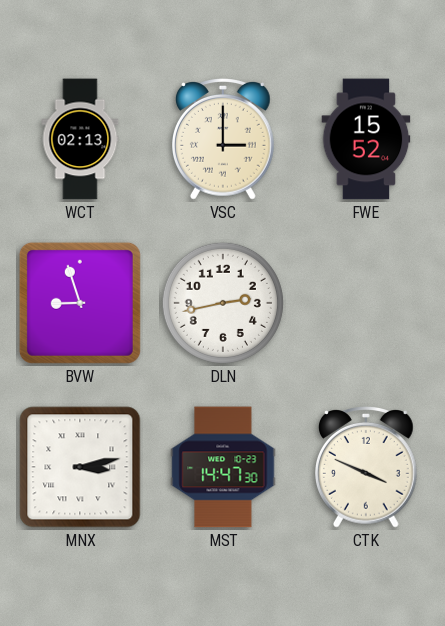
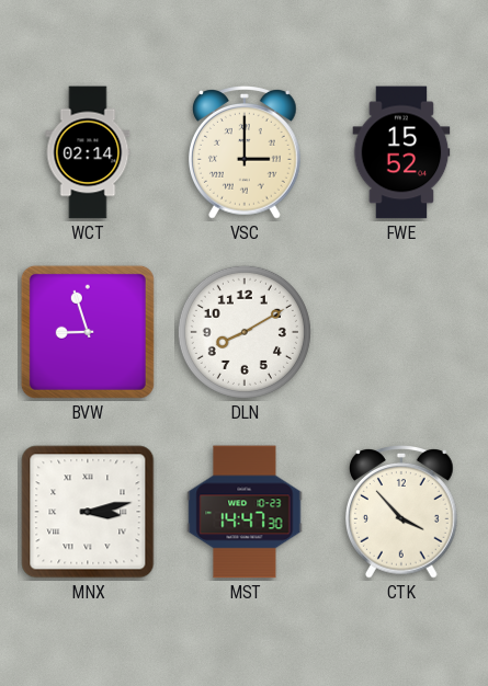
WCT: 02:13 -> 02:14 (88, 152)
DLN: 2:43 -> 8:10 (245, 332)
CTK: 3:49 -> 3:53 (402, 513)
